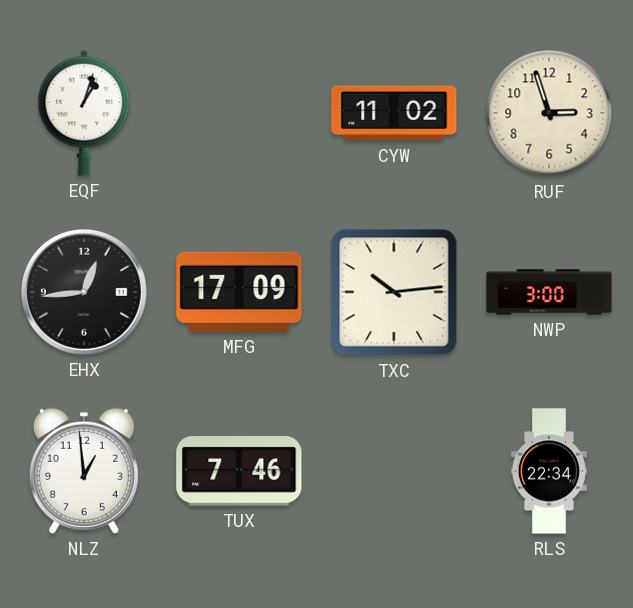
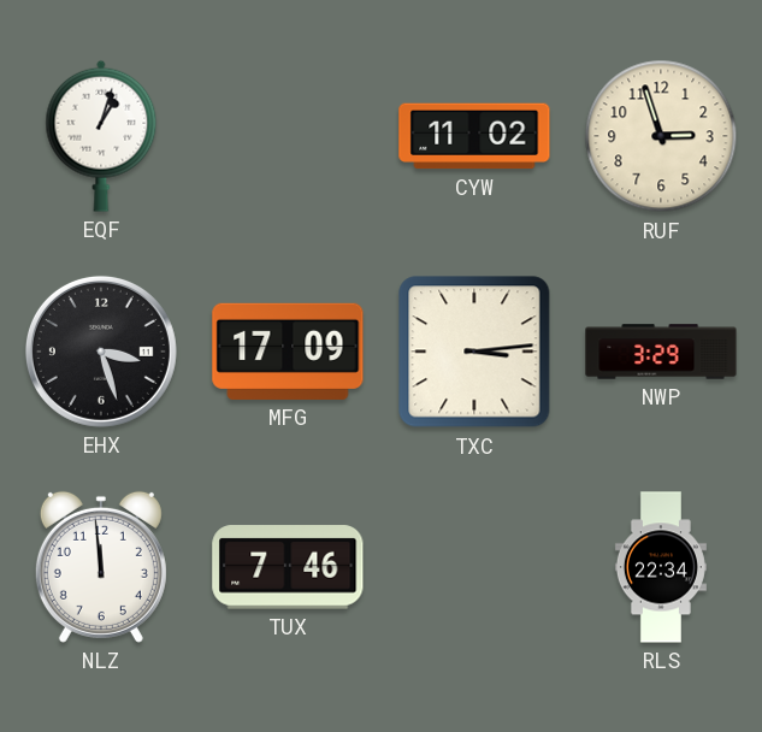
EHX: 12:44 -> 3:27 (101, 352)
TXC: 10:14 -> 3:14 (474, 352)
NWP: 3:00 -> 3:29 (661, 352)
NLZ: 12:59 -> 11:59 (101, 567)
